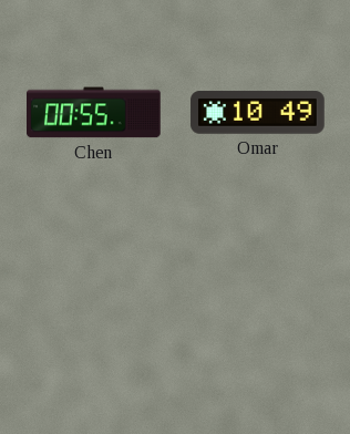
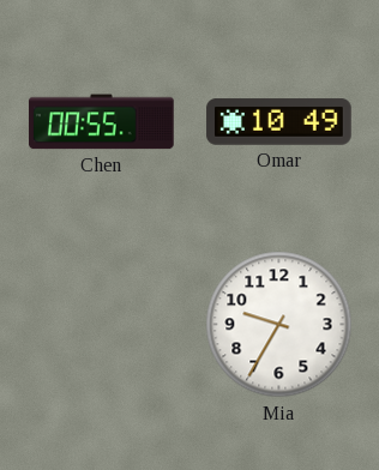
Mia: none -> 9:35 (279, 325)
